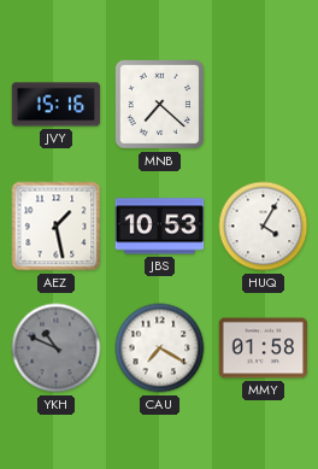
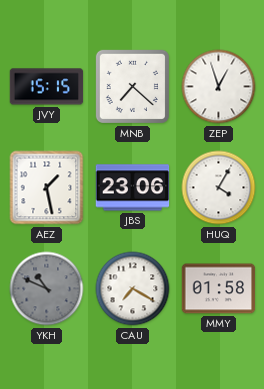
JVY: 15:16 -> 15:15 (47, 87)
ZEP: none -> 12:57 (219, 87)
JBS: 10:53 -> 23:06 (133, 188)
